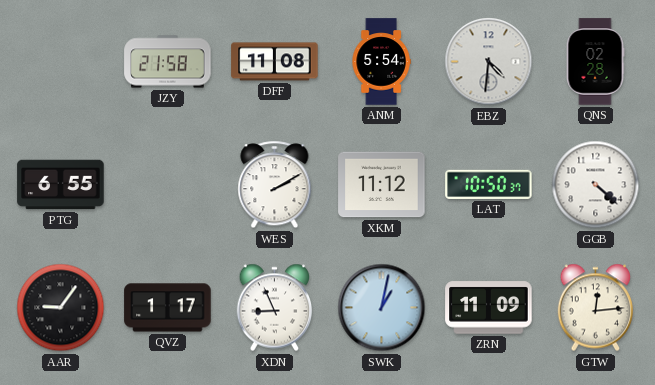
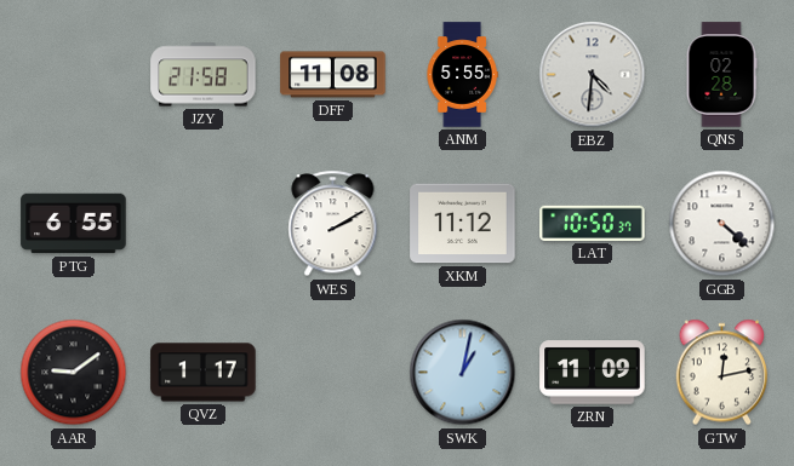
ANM: 5:54 -> 5:55 (462, 75)
AAR: 9:06 -> 9:09 (74, 373)
XDN: 8:56 -> none (275, 308)
GTW: 12:14 -> 12:13 (722, 373)
